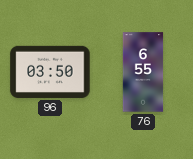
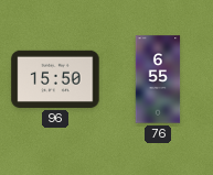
96: 03:50 -> 15:50 (55, 79)
